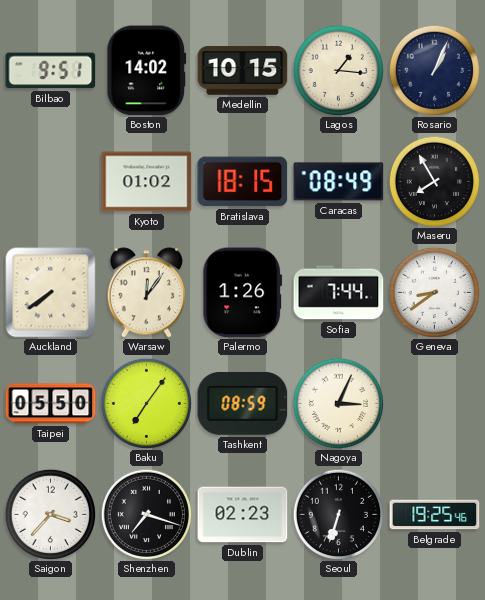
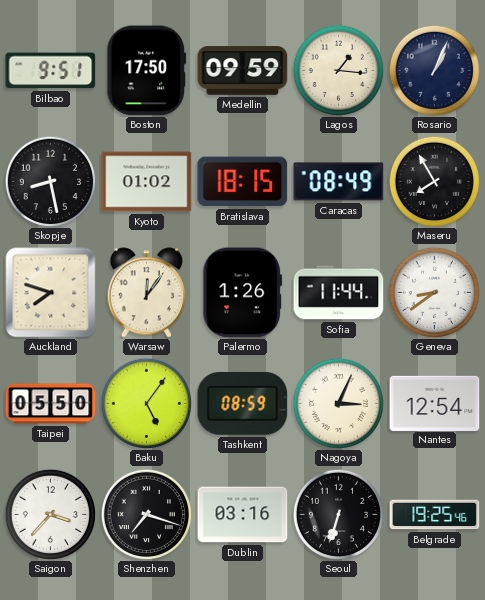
Boston: 14:02 -> 17:50 (147, 71)
Medellin: 10:15 -> 09:59 (243, 71)
Skopje: none -> 8:28 (50, 181)
Auckland: 7:39 -> 7:48 (51, 293)
Sofia: 7:44 -> 11:44 (339, 293)
Baku: 7:06 -> 5:06 (146, 403)
Nantes: none -> 12:54 (435, 403)
Dublin: 02:23 -> 03:16 (243, 515)
